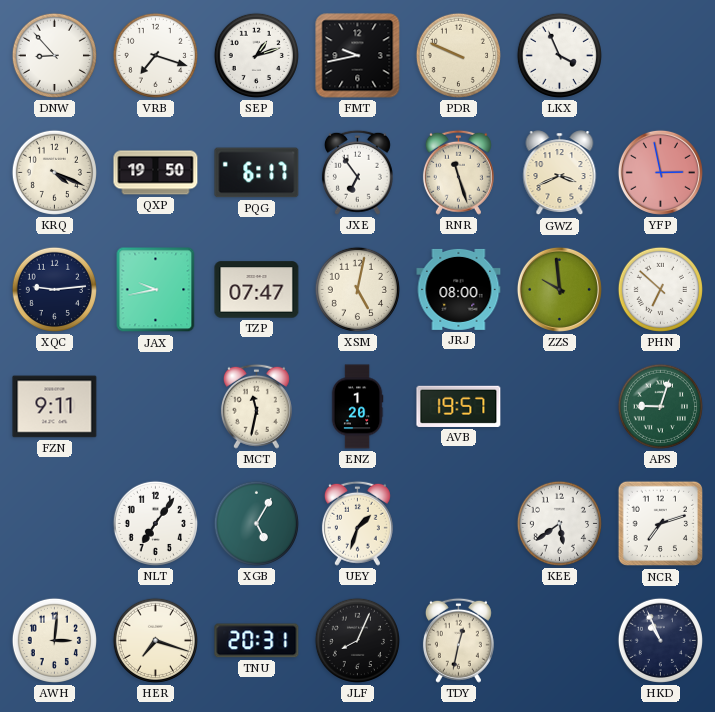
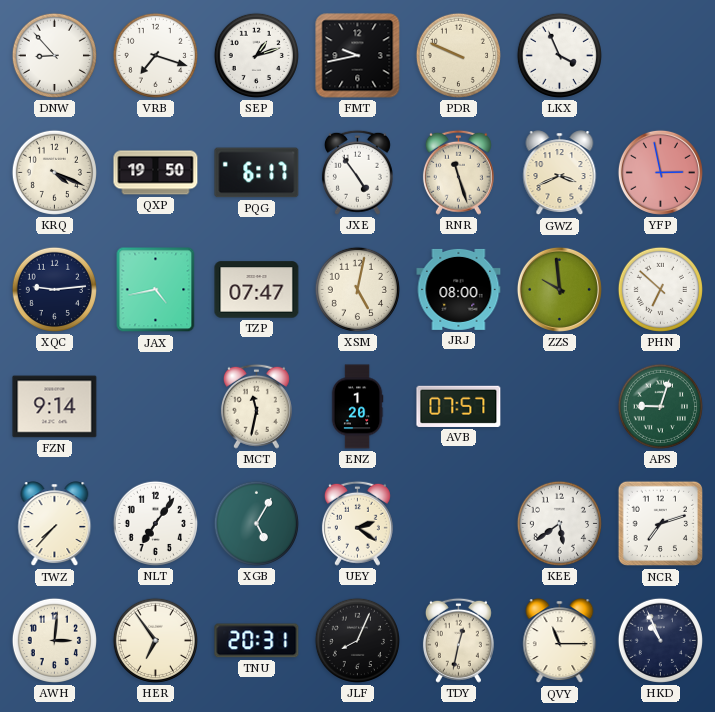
JXE: 6:54 -> 4:54 (357, 172)
JAX: 9:43 -> 4:43 (156, 290)
FZN: 9:11 -> 9:14 (55, 407)
AVB: 19:57 -> 07:57 (459, 406)
TWZ: none -> 7:37 (55, 524)
UEY: 1:33 -> 2:21 (357, 523)
HER: 7:18 -> 6:54 (155, 640)
QVY: none -> 11:15 (560, 641)
